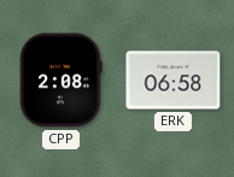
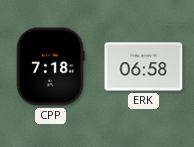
CPP: 2:08 -> 7:18 (51, 67)
